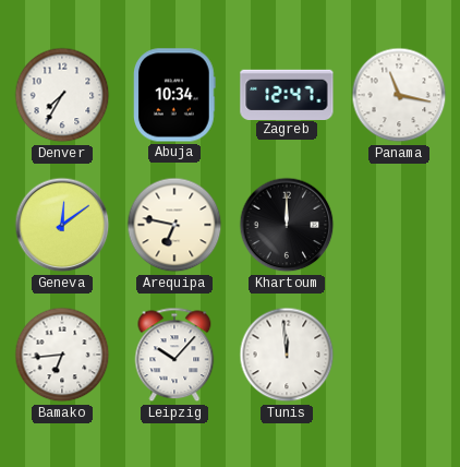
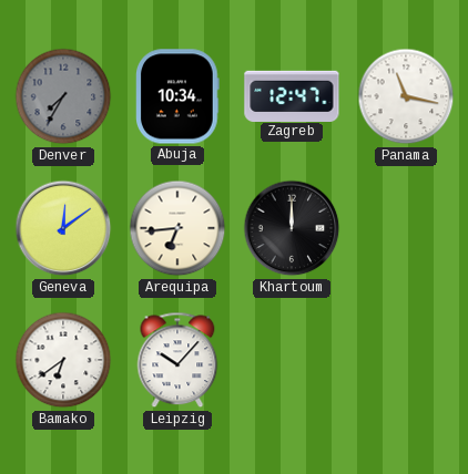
Denver dial: white -> grey (63, 96)
Arequipa: 6:47 -> 6:44 (177, 228)
Bamako: 6:44 -> 6:39 (63, 360)
Tunis: 11:59 -> none (287, 355)
